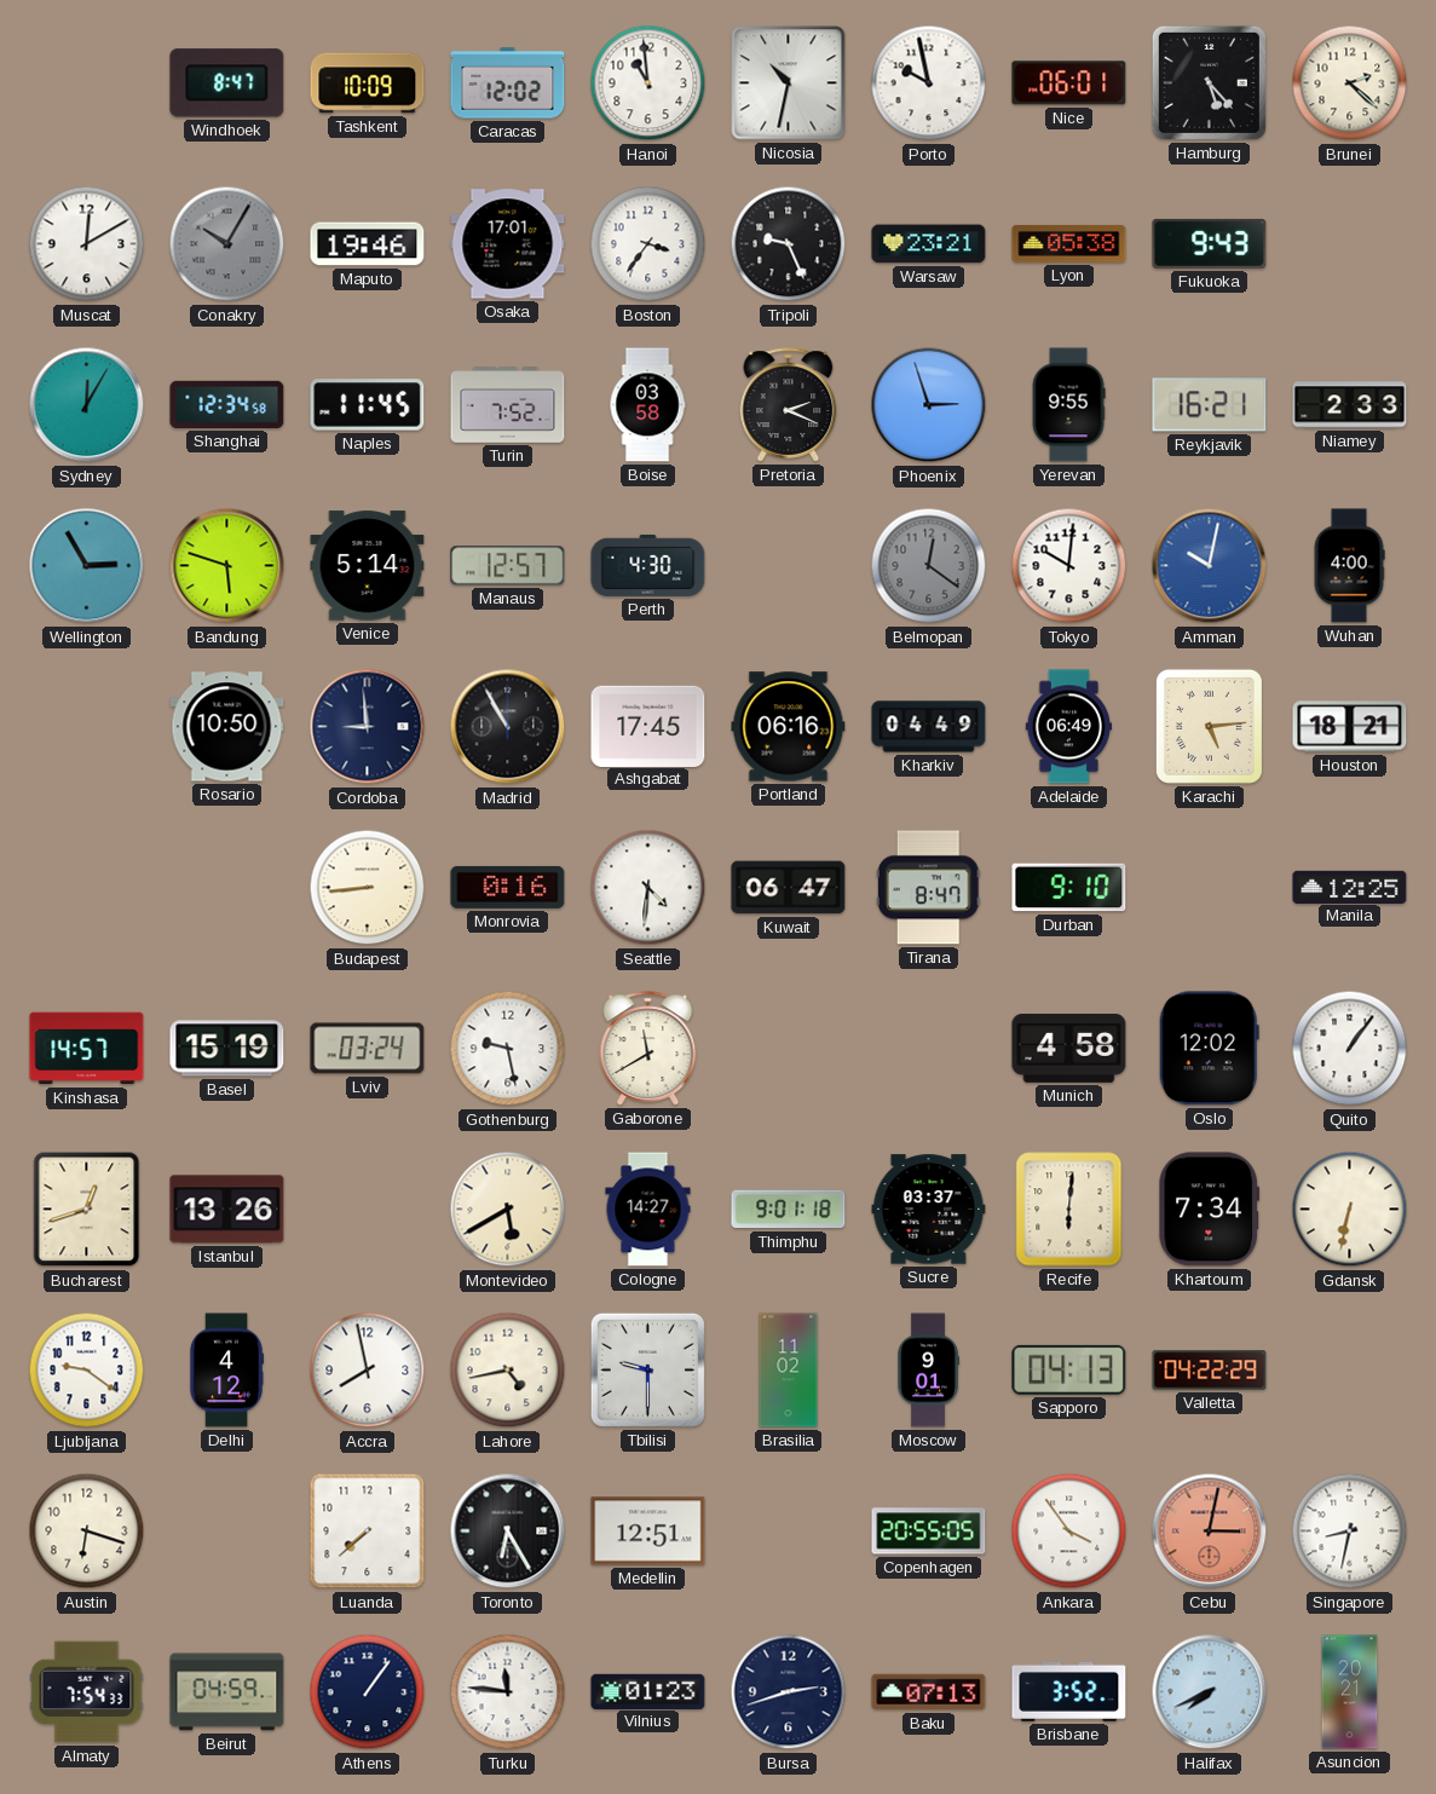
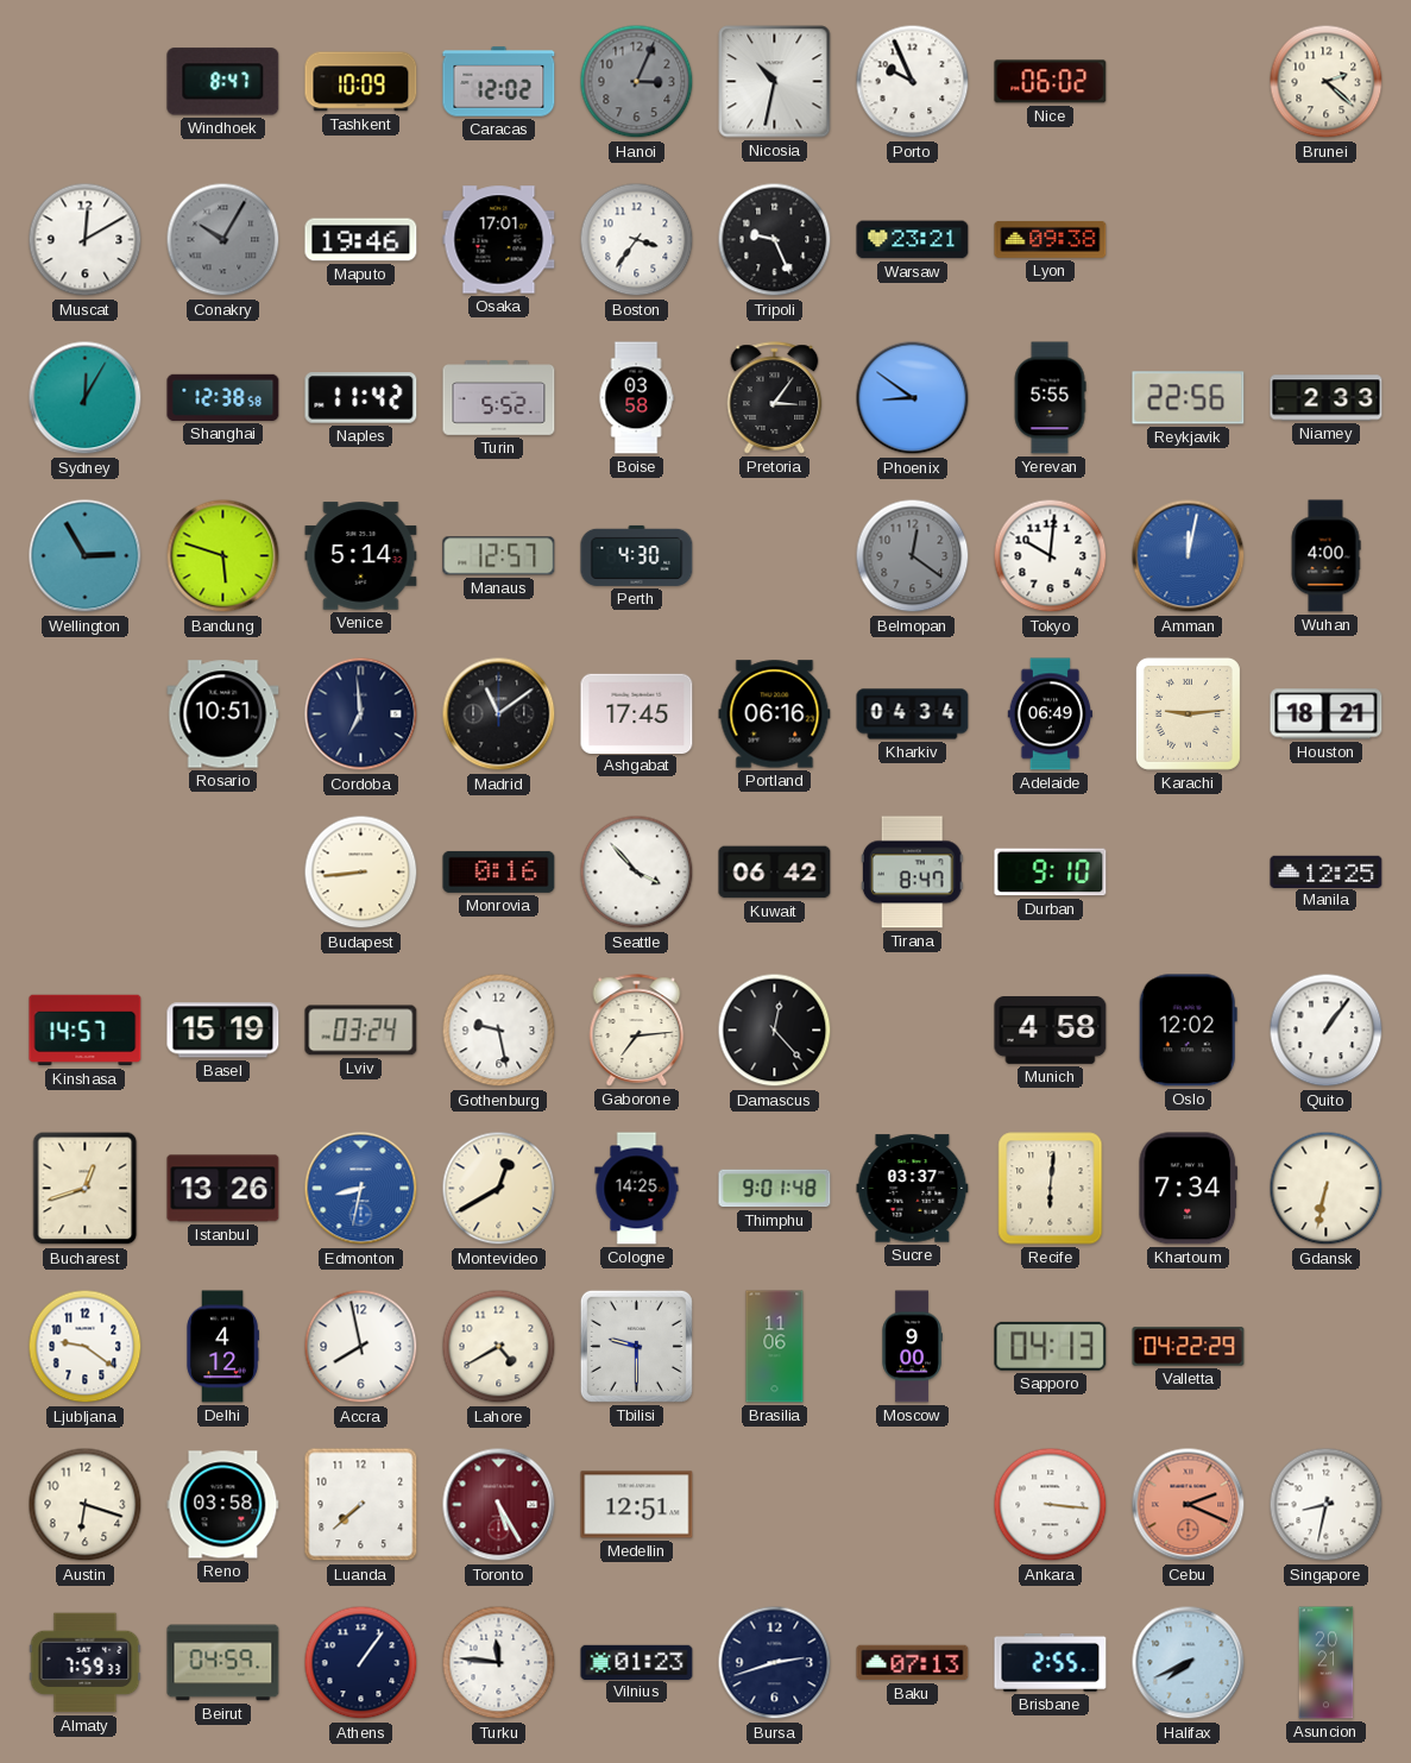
Hanoi: 10:59 -> 3:04 (637, 82)
Hanoi dial: white -> grey (637, 82)
Porto: 9:58 -> 9:56 (913, 82)
Nice: 06:01 -> 06:02 (1051, 82)
Hamburg: 5:23 -> none (1209, 82)
Lyon: 05:38 -> 09:38 (1051, 239)
Fukuoka: 9:43 -> none (1210, 243)
Shanghai: 12:34 -> 12:38 (223, 397)
Naples: 11:45 -> 11:42 (361, 398)
Turin: 7:52 -> 5:52 (499, 398)
Pretoria: 2:19 -> 3:06 (775, 398)
Phoenix: 2:57 -> 8:51 (913, 398)
Yerevan: 9:55 -> 5:55 (1050, 398)
Reykjavik: 16:21 -> 22:56 (1189, 398)
Amman: 10:02 -> 12:02 (1189, 556)
Rosario: 10:50 -> 10:51 (223, 714)
Cordoba: 8:59 -> 6:59 (361, 714)
Madrid: 10:55 -> 11:09 (499, 714)
Kharkiv: 04:49 -> 04:34 (913, 714)
Karachi: 5:14 -> 9:14 (1188, 713)
Seattle: 4:31 -> 3:53 (637, 873)
Kuwait: 06:47 -> 06:42 (775, 873)
Gaborone: 11:40 -> 7:14 (637, 1031)
Damascus: none -> 12:23 (775, 1031)
Edmonton: none -> 8:32 (361, 1189)
Montevideo: 5:40 -> 12:40 (499, 1189)
Cologne: 14:27 -> 14:25 (637, 1189)
Thimphu: 9:01:18 -> 9:01:48 (775, 1189)
Lahore: 4:43 -> 4:40 (499, 1347)
Brasilia: 11:02 -> 11:06 (775, 1347)
Moscow: 9:01 -> 9:00 (912, 1347)
Reno: none -> 03:58 (223, 1505)
Toronto: 6:25 -> 5:25 (499, 1505)
Toronto dial: black -> burgundy (499, 1505)
Copenhagen: 20:55 -> none (929, 1531)
Ankara: 3:54 -> 3:16 (1051, 1505)
Cebu: 3:02 -> 2:19 (1189, 1505)
Almaty: 7:54 -> 7:59 (86, 1663)
Brisbane: 3:52 -> 2:55 (1051, 1662)
